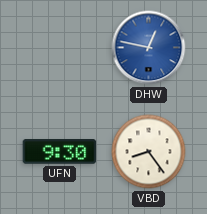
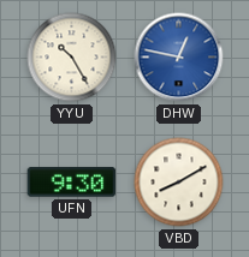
YYU: none -> 10:25 (72, 58)
VBD: 8:24 -> 8:10 (179, 183)
